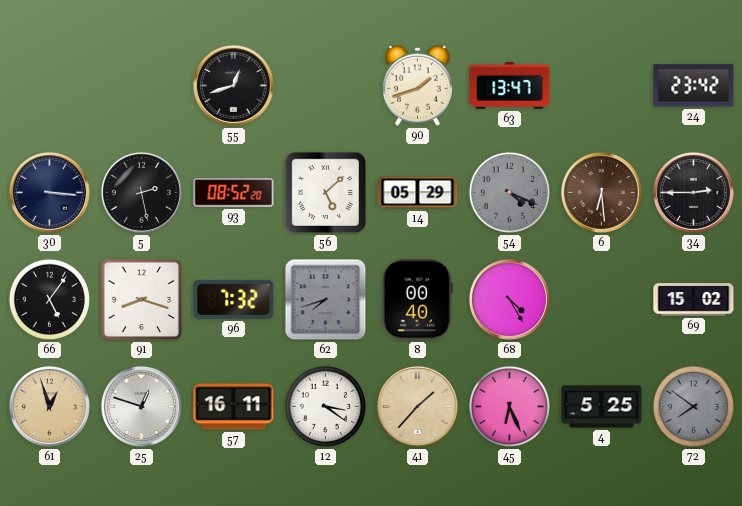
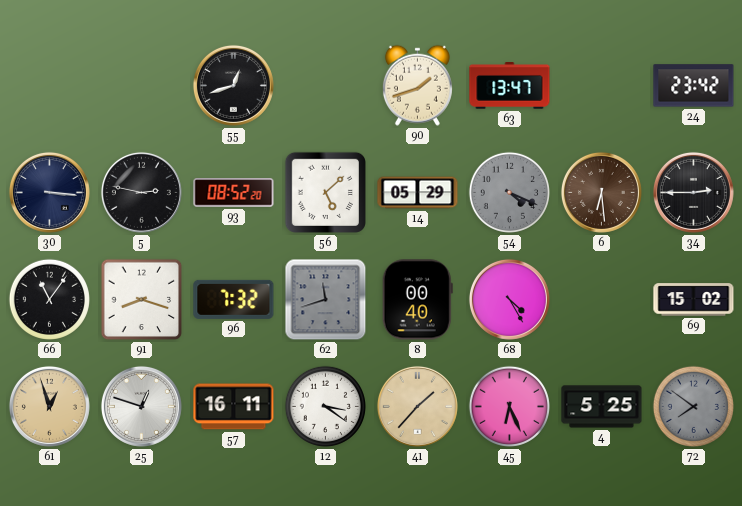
5: 2:28 -> 2:47 (141, 192)
66: 5:06 -> 11:06 (49, 299)
62: 7:42 -> 11:42 (326, 300)
